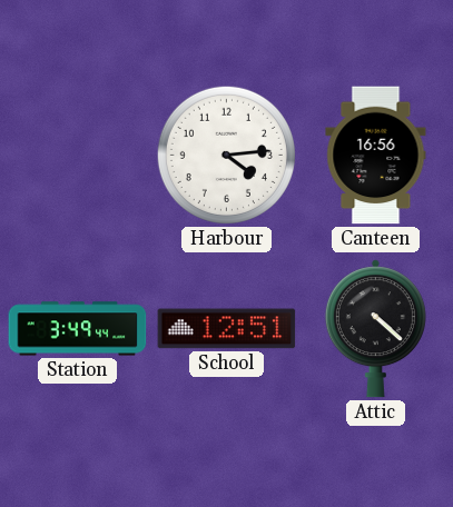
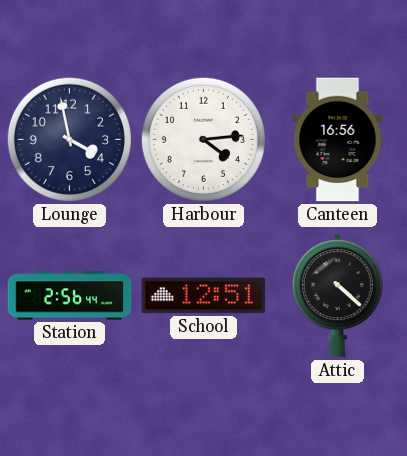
Lounge: none -> 3:58 (69, 139)
Station: 3:49 -> 2:56 (70, 296)
